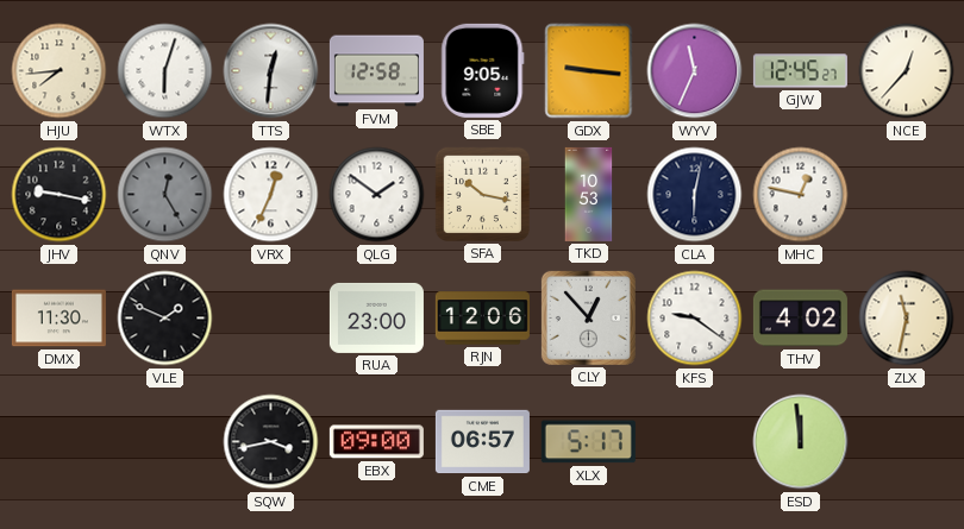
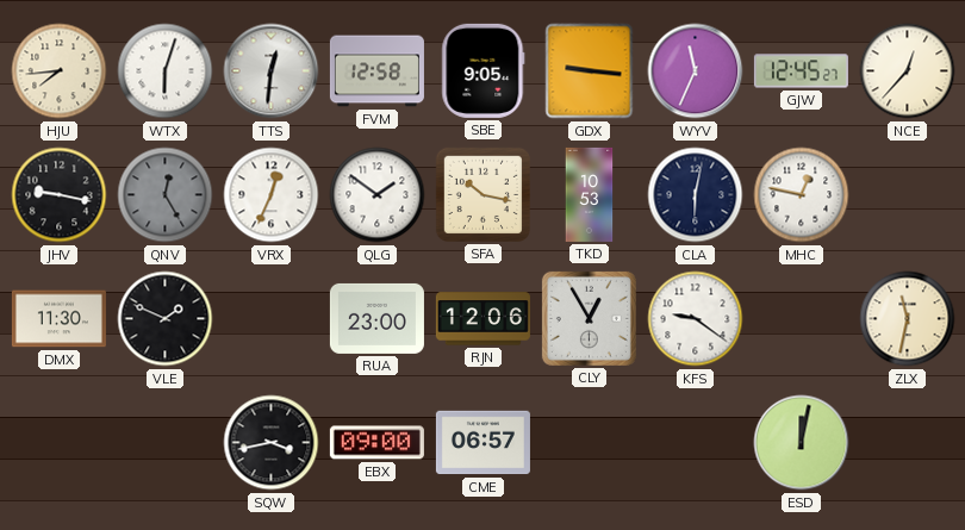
CLY: 12:53 -> 12:55 (589, 318)
THV: 4:02 -> none (800, 319)
XLX: 5:17 -> none (588, 442)
ESD: 11:59 -> 12:02 (802, 443)
